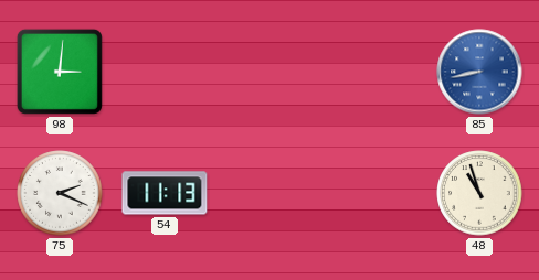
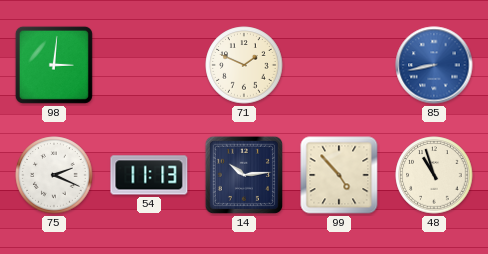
71: none -> 1:49 (244, 65)
14: none -> 10:14 (244, 175)
99: none -> 4:53 (339, 175)
